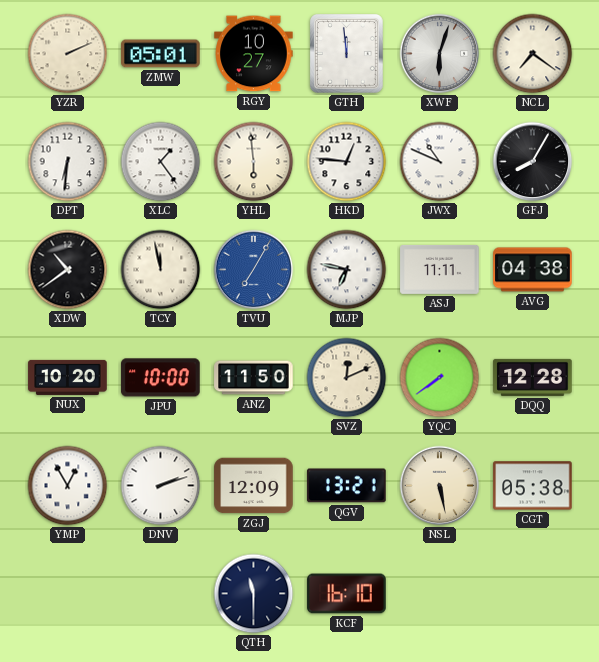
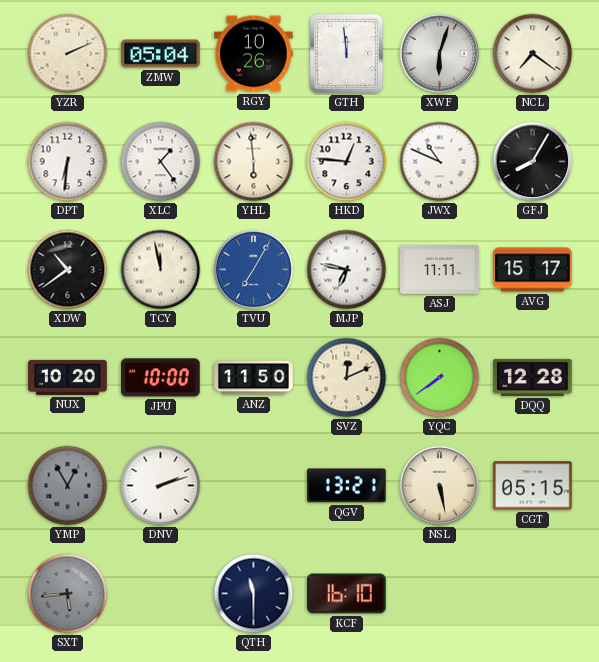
ZMW: 05:01 -> 05:04 (161, 54)
RGY: 10:27 -> 10:26 (254, 54)
AVG: 04:38 -> 15:17 (533, 270)
YMP dial: white -> grey (68, 486)
ZGJ: 12:09 -> none (254, 486)
CGT: 05:38 -> 05:15 (533, 486)
SXT: none -> 5:44 (68, 594)
